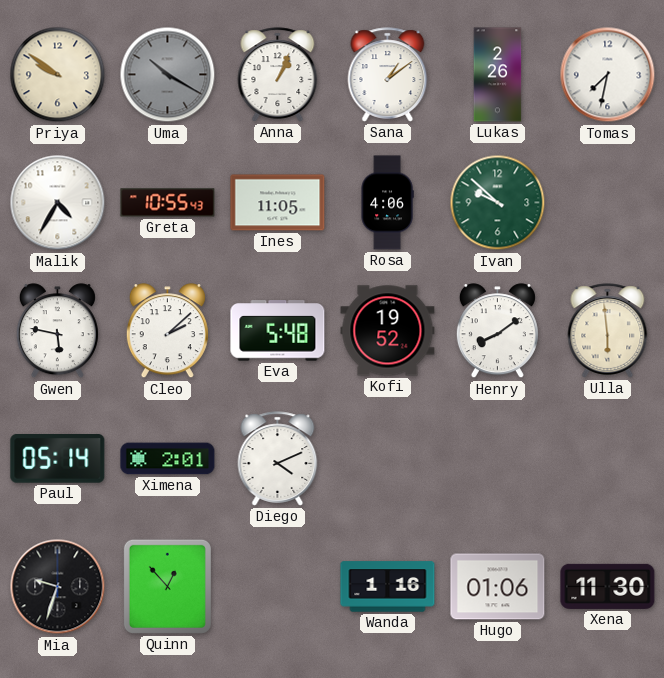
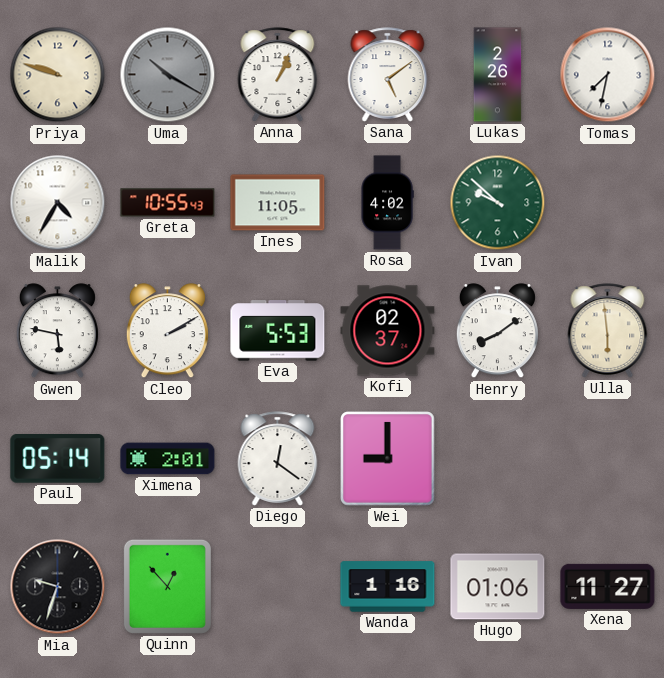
Priya: 9:51 -> 9:48 (58, 75)
Sana: 1:09 -> 5:09 (388, 75)
Rosa: 4:06 -> 4:02 (387, 203)
Cleo: 2:08 -> 2:10 (167, 331)
Eva: 5:48 -> 5:53 (278, 331)
Kofi: 19:52 -> 02:37 (388, 331)
Diego: 4:11 -> 12:21 (278, 459)
Wei: none -> 9:00 (388, 459)
Xena: 11:30 -> 11:27 (608, 586)
